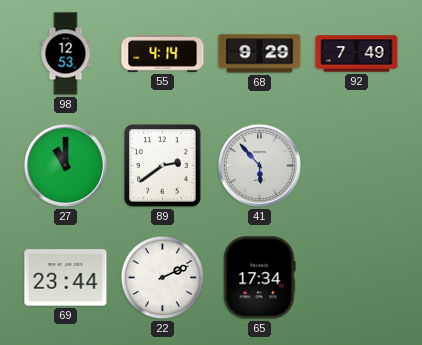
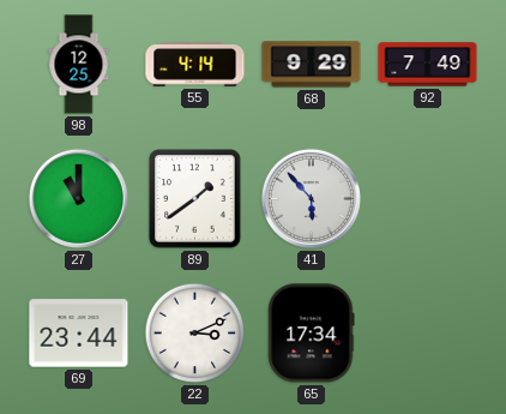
98: 12:53 -> 12:25 (79, 65)
89: 2:39 -> 1:39 (195, 199)
22: 2:11 -> 3:11 (195, 334)
